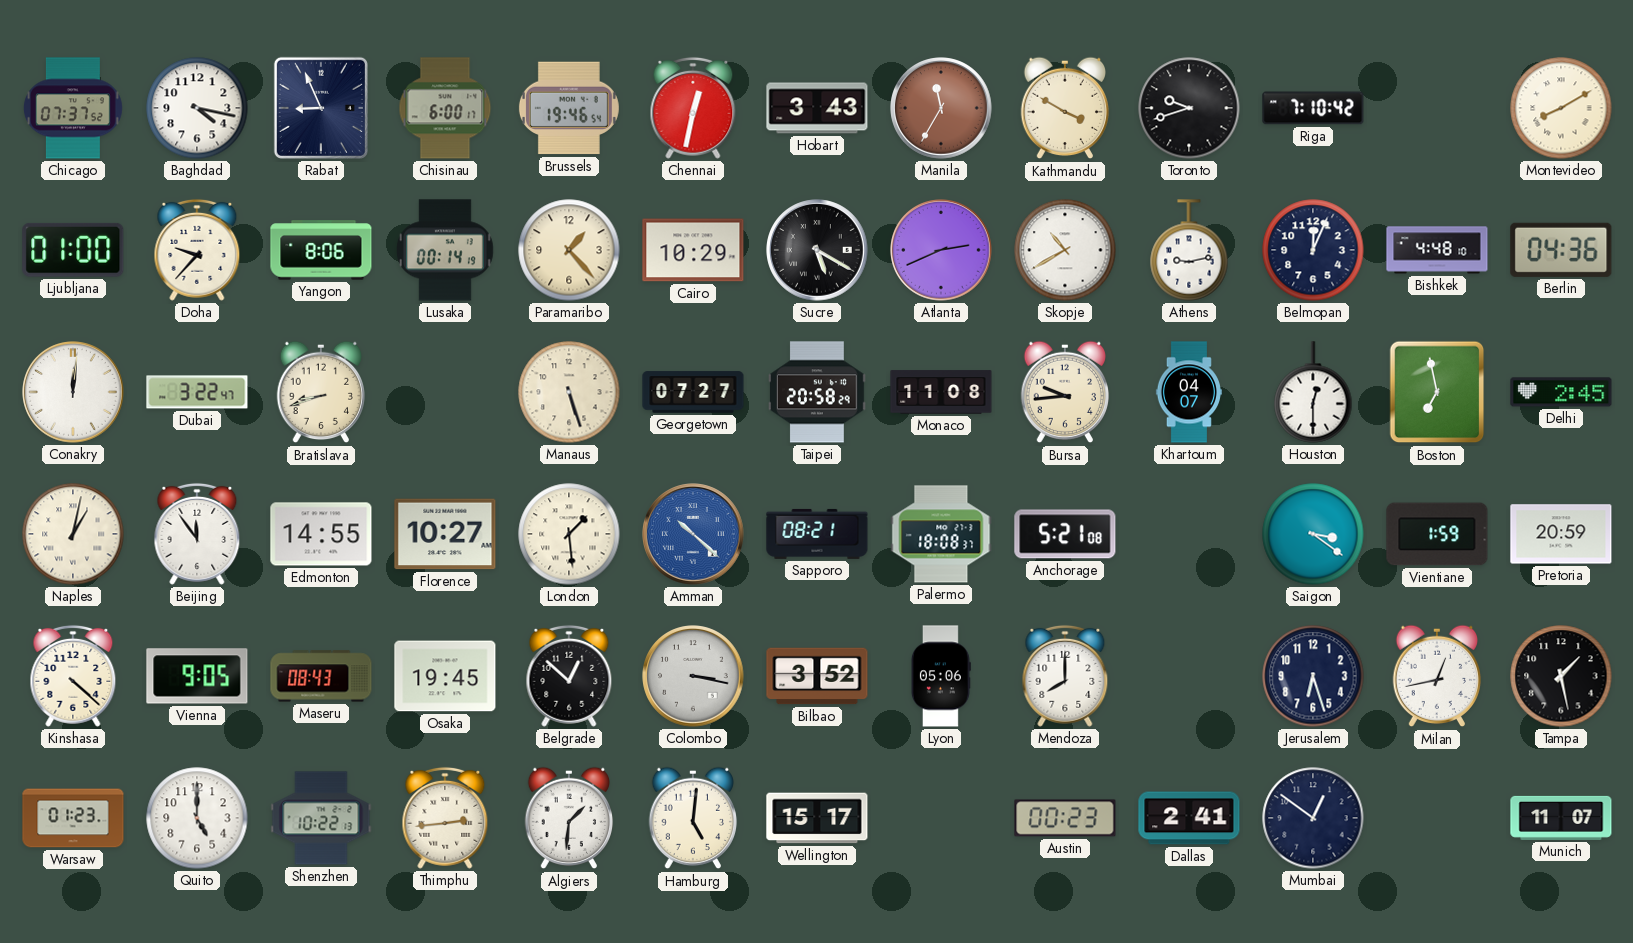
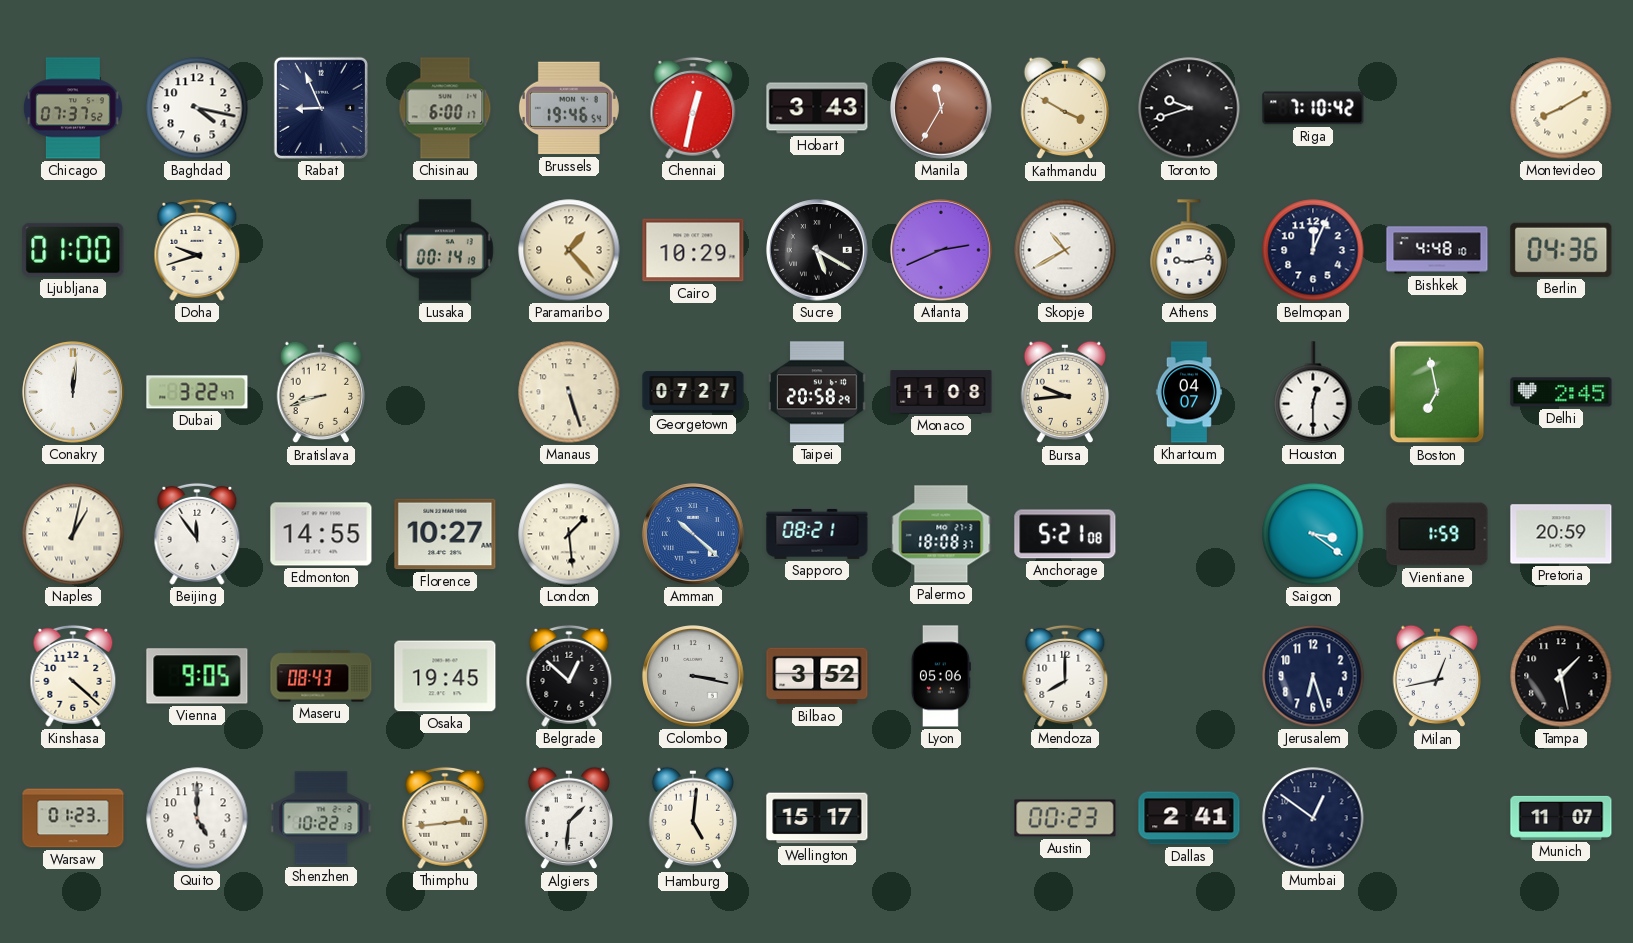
Doha: 9:37 -> 9:42 (197, 250)
Yangon: 8:06 -> none (321, 250)
